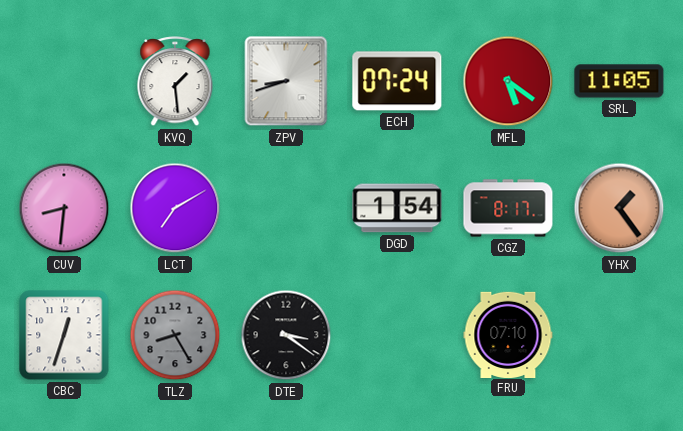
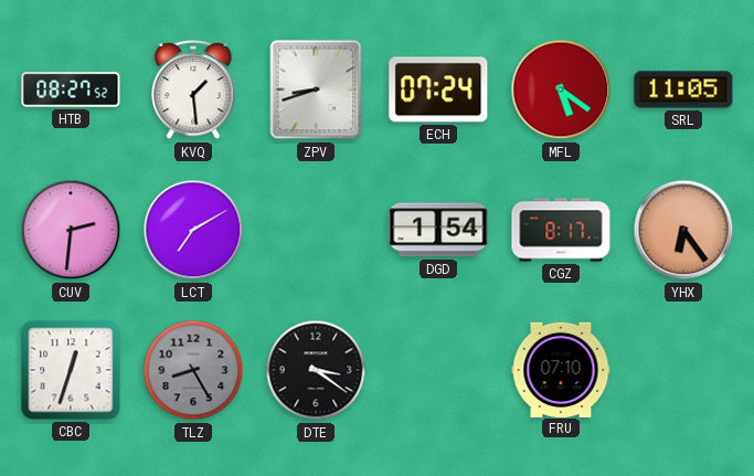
HTB: none -> 08:27 (71, 89)
CUV: 8:31 -> 2:31 (71, 230)
YHX: 1:24 -> 6:24 (683, 230)
